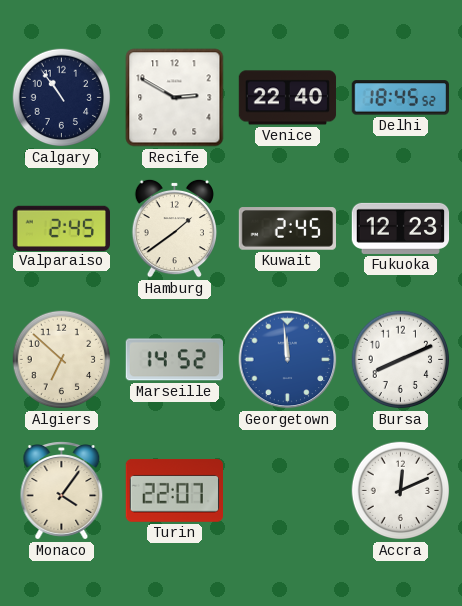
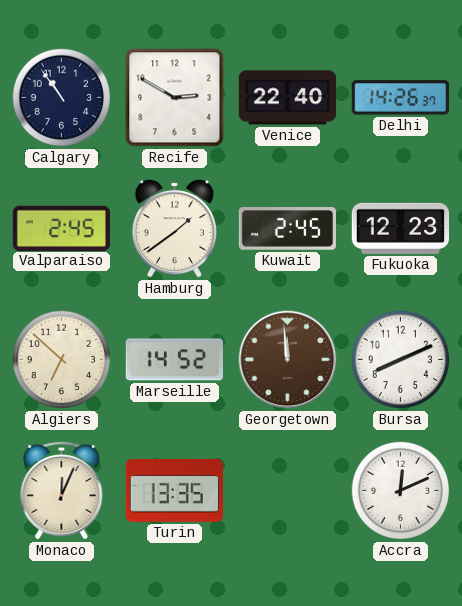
Delhi: 18:45 -> 14:26 (400, 98)
Georgetown dial: blue -> brown (288, 360)
Monaco: 4:06 -> 12:04 (62, 491)
Turin: 22:07 -> 13:35 (174, 490)
